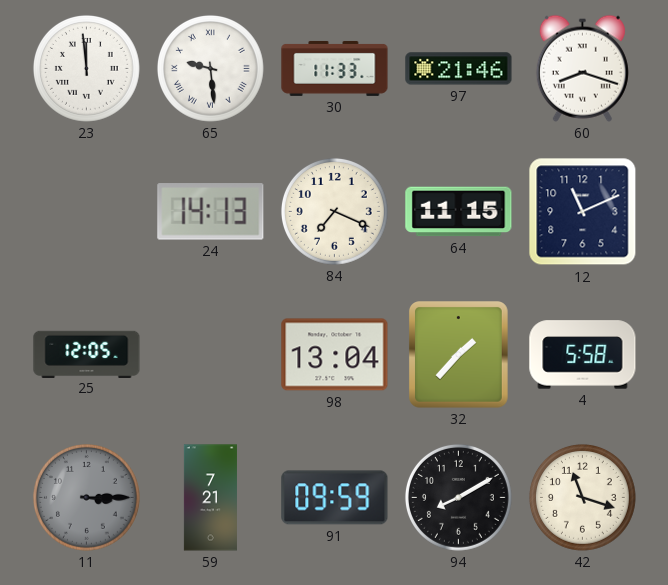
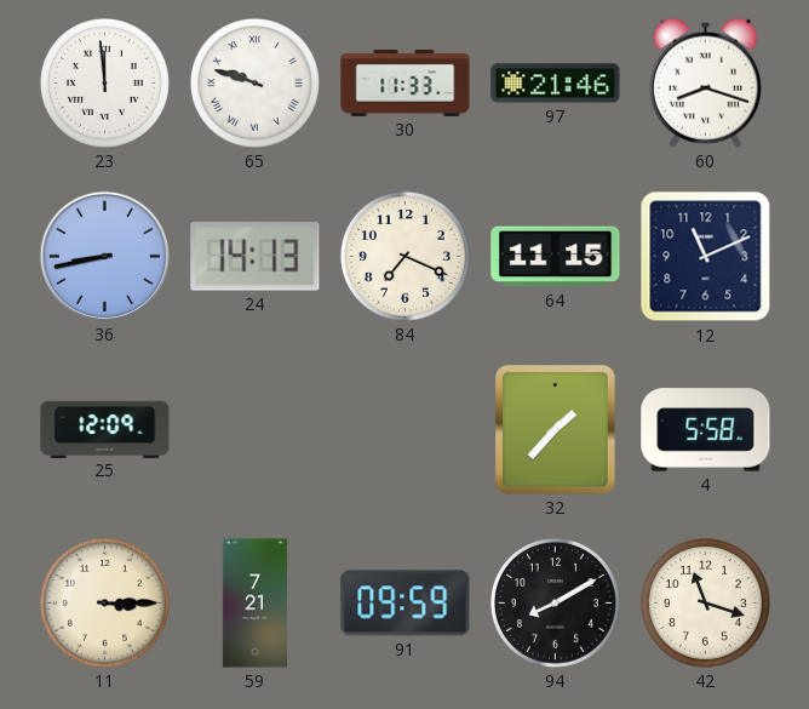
65: 9:29 -> 9:48 (254, 82)
36: none -> 8:43 (104, 256)
25: 12:05 -> 12:09 (105, 429)
98: 13:04 -> none (335, 355)
11 dial: grey -> cream (104, 602)
